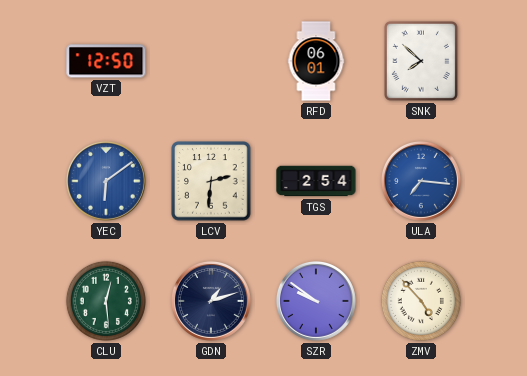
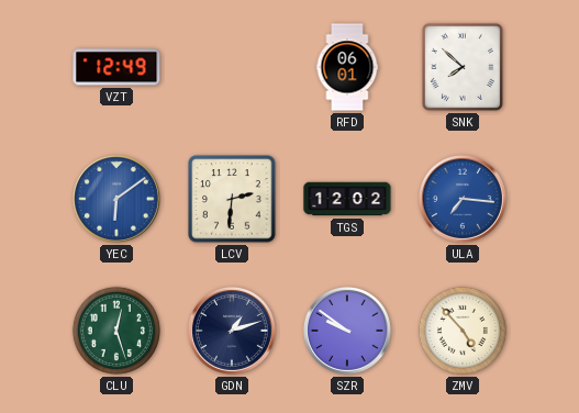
VZT: 12:50 -> 12:49 (116, 67)
TGS: 2:54 -> 12:02 (347, 199)
CLU: 12:29 -> 12:27 (116, 331)
